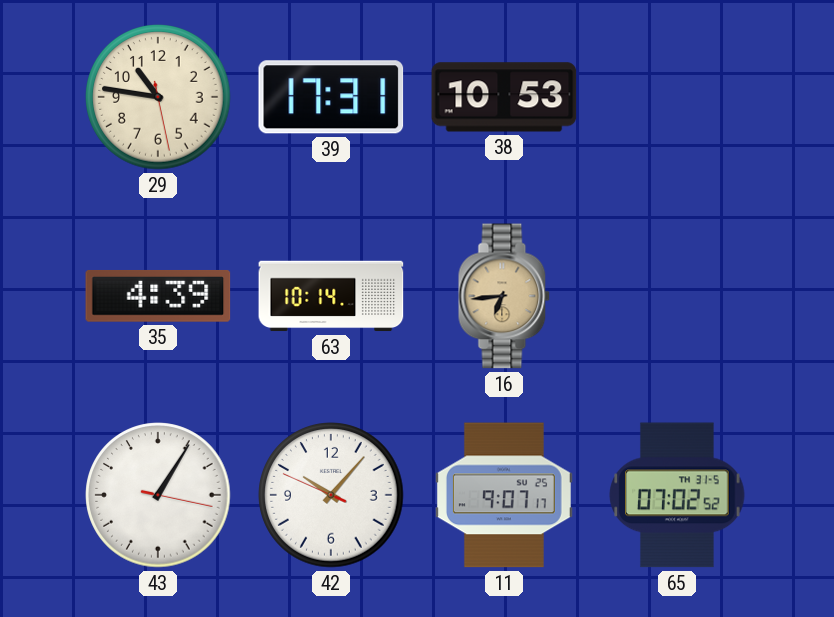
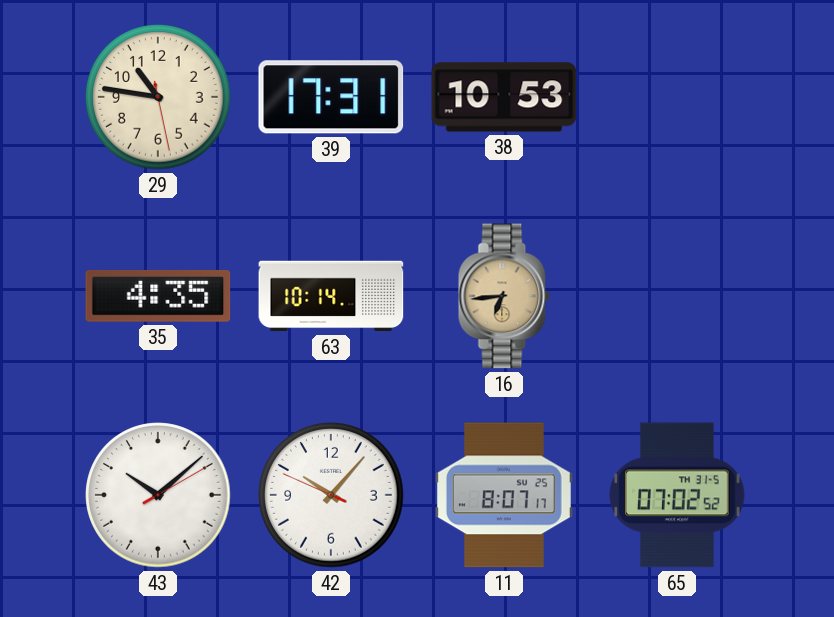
35: 4:39 -> 4:35 (158, 296)
43: 1:05 -> 10:08 (158, 495)
11: 9:07 -> 8:07 (504, 495)
